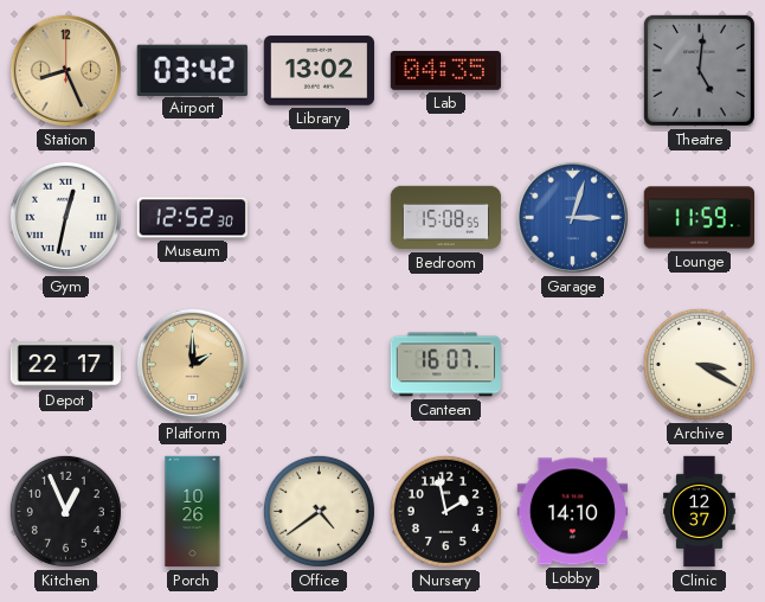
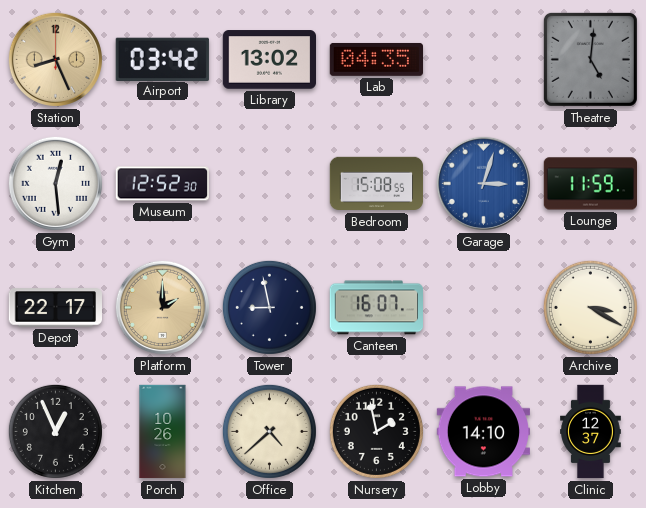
Gym: 12:32 -> 12:29 (55, 183)
Tower: none -> 8:58 (269, 307)
Office: 4:39 -> 4:38 (269, 431)
